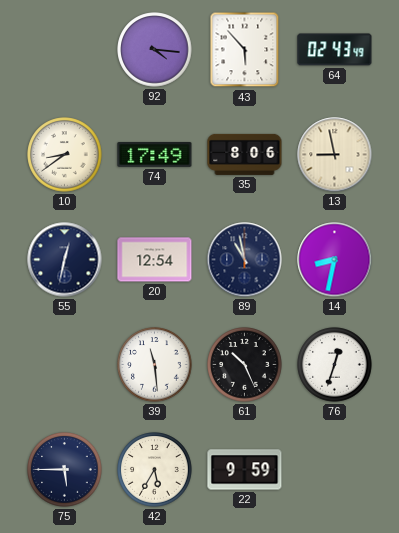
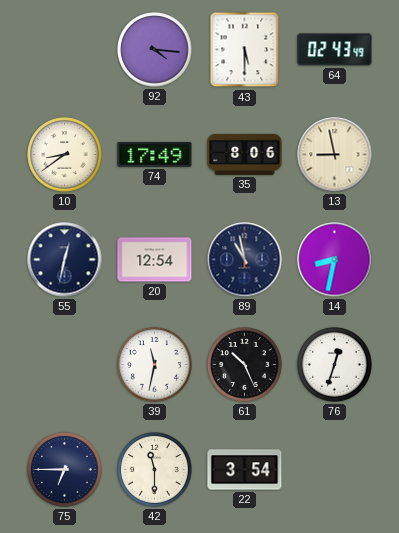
43: 5:53 -> 5:30 (245, 50)
39: 11:29 -> 11:32 (155, 365)
75: 5:45 -> 6:45 (65, 470)
42: 5:35 -> 11:30 (155, 470)
22: 9:59 -> 3:54 (245, 470)
